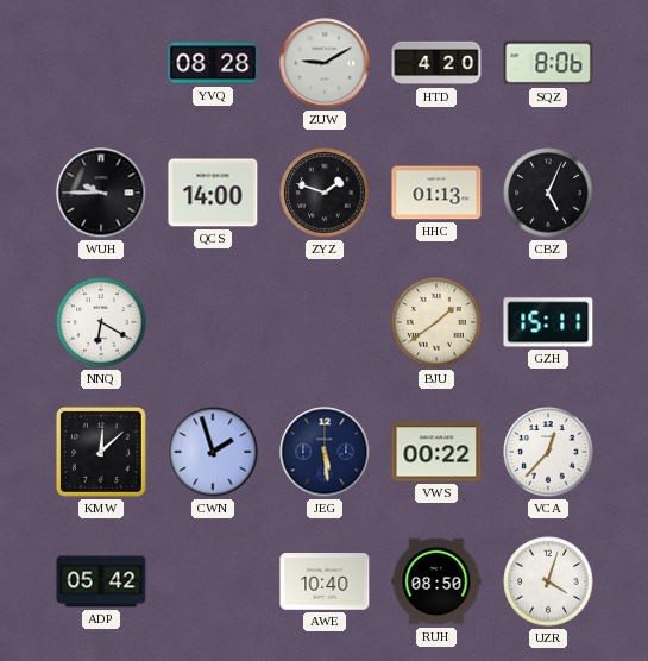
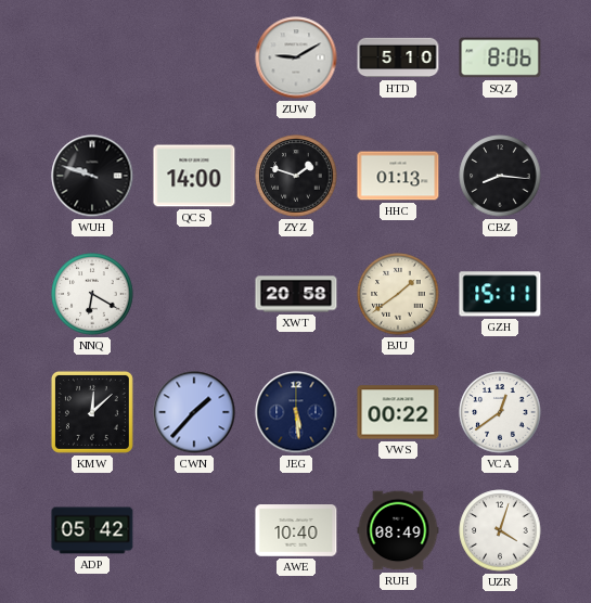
YVQ: 08:28 -> none (213, 63)
HTD: 4:20 -> 5:10 (398, 57)
WUH: 9:45 -> 9:48 (92, 176)
CBZ: 5:04 -> 8:16 (500, 176)
XWT: none -> 20:58 (296, 294)
CWN: 1:57 -> 1:37 (194, 412)
VCA: 12:37 -> 12:39 (500, 412)
RUH: 08:50 -> 08:49 (398, 530)
